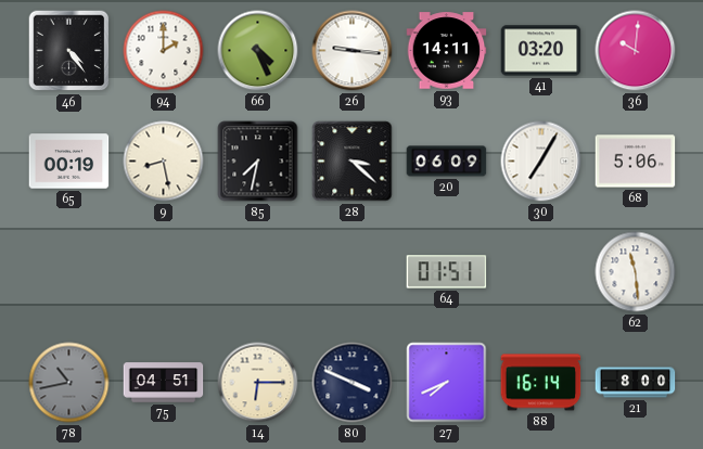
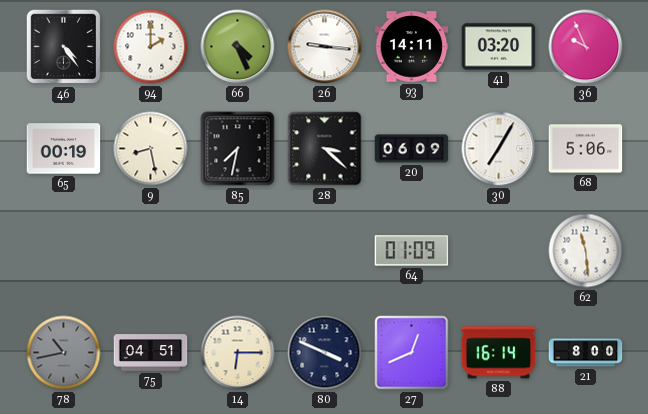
36: 10:01 -> 9:56 (586, 47)
64: 01:51 -> 01:09 (412, 251)
27: 7:41 -> 12:41 (412, 353)
